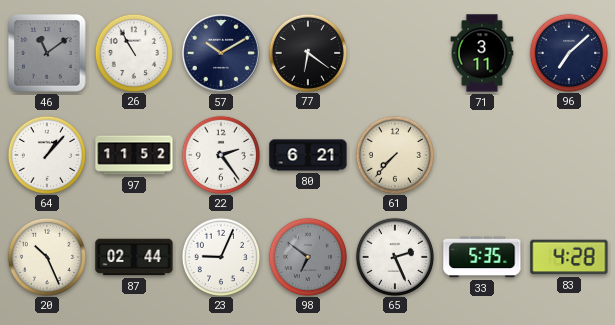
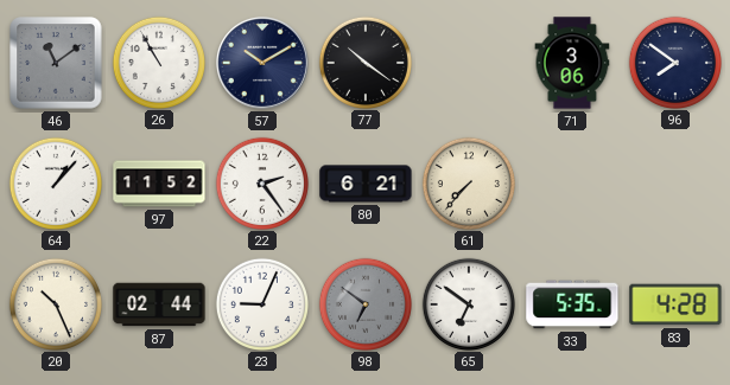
77: 6:21 -> 10:21 (364, 62)
71: 3:11 -> 3:06 (572, 63)
96: 7:08 -> 7:51 (674, 62)
65: 2:26 -> 6:51 (468, 303)
